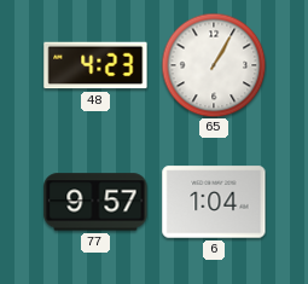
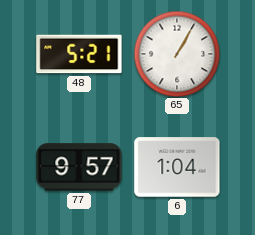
48: 4:23 -> 5:21 (79, 54)
